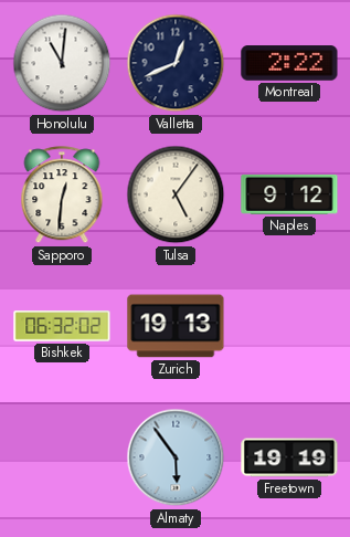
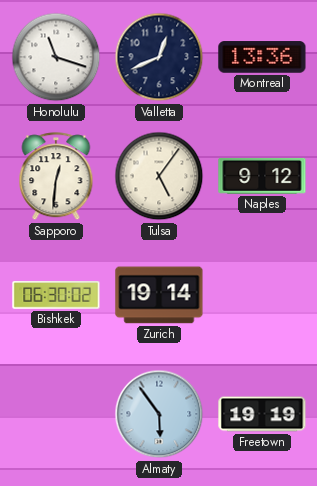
Honolulu: 11:01 -> 11:18 (56, 57)
Montreal: 2:22 -> 13:36 (262, 57)
Bishkek: 06:32 -> 06:30 (56, 295)
Zurich: 19:13 -> 19:14 (159, 295)
